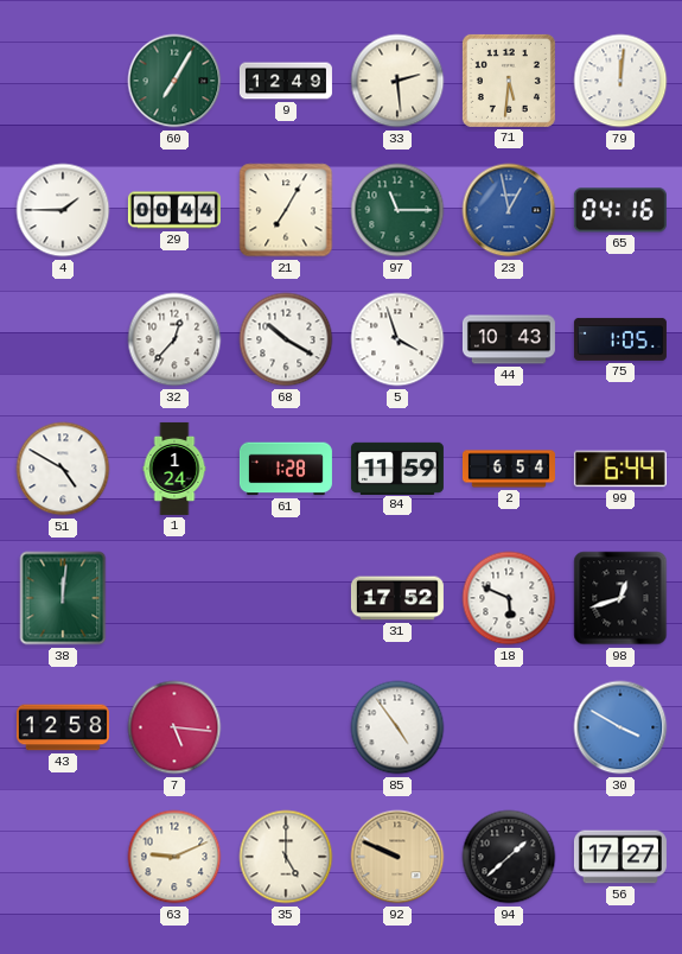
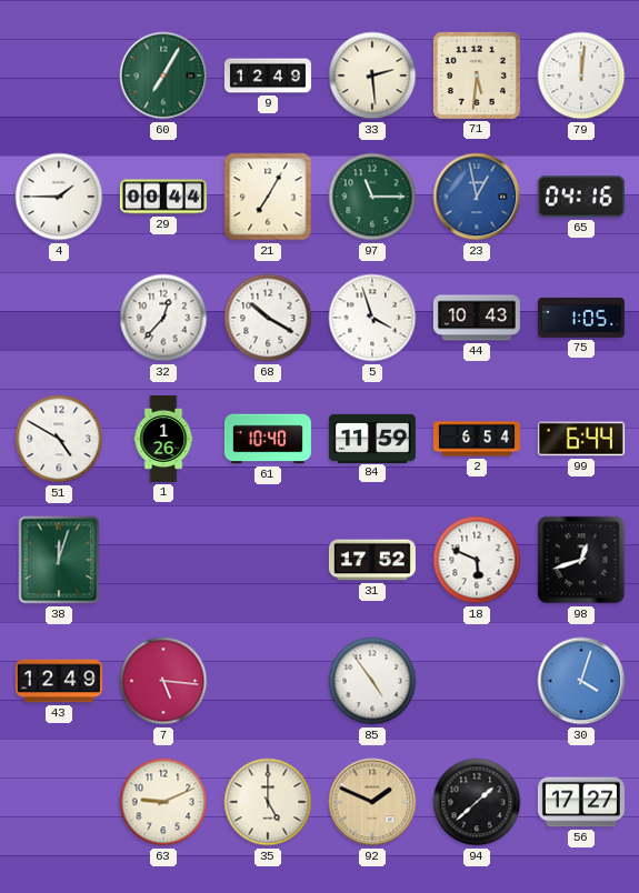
1: 1:24 -> 1:26 (163, 439)
61: 1:28 -> 10:40 (268, 439)
38: 12:01 -> 12:03 (59, 560)
43: 12:58 -> 12:49 (59, 681)
30: 3:50 -> 4:03 (581, 681)
92: 9:49 -> 1:49 (372, 802)
